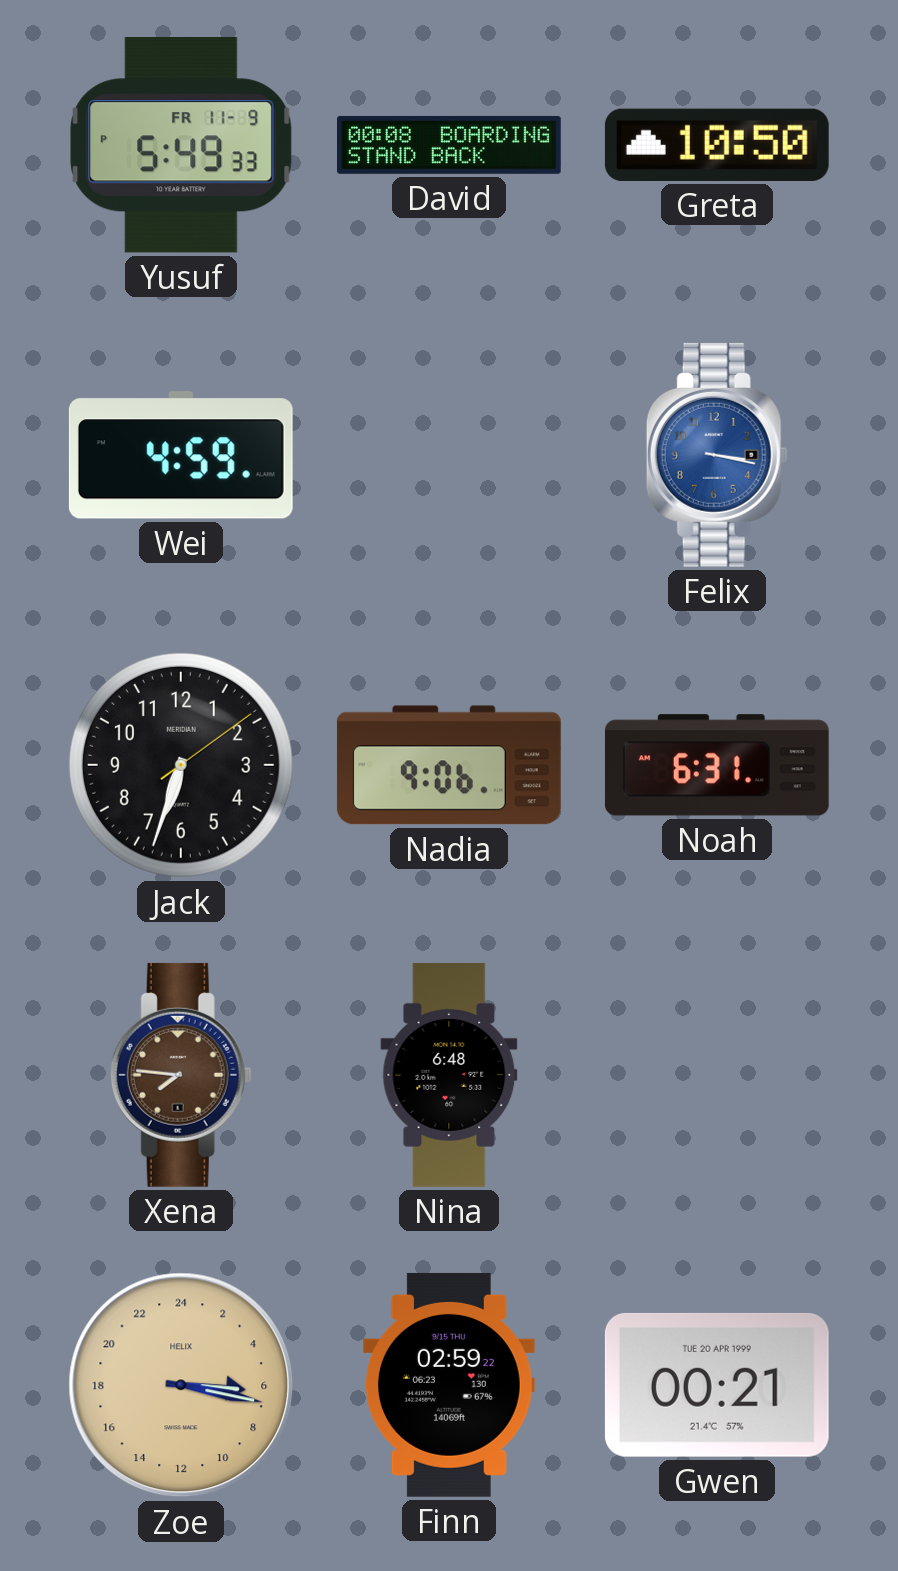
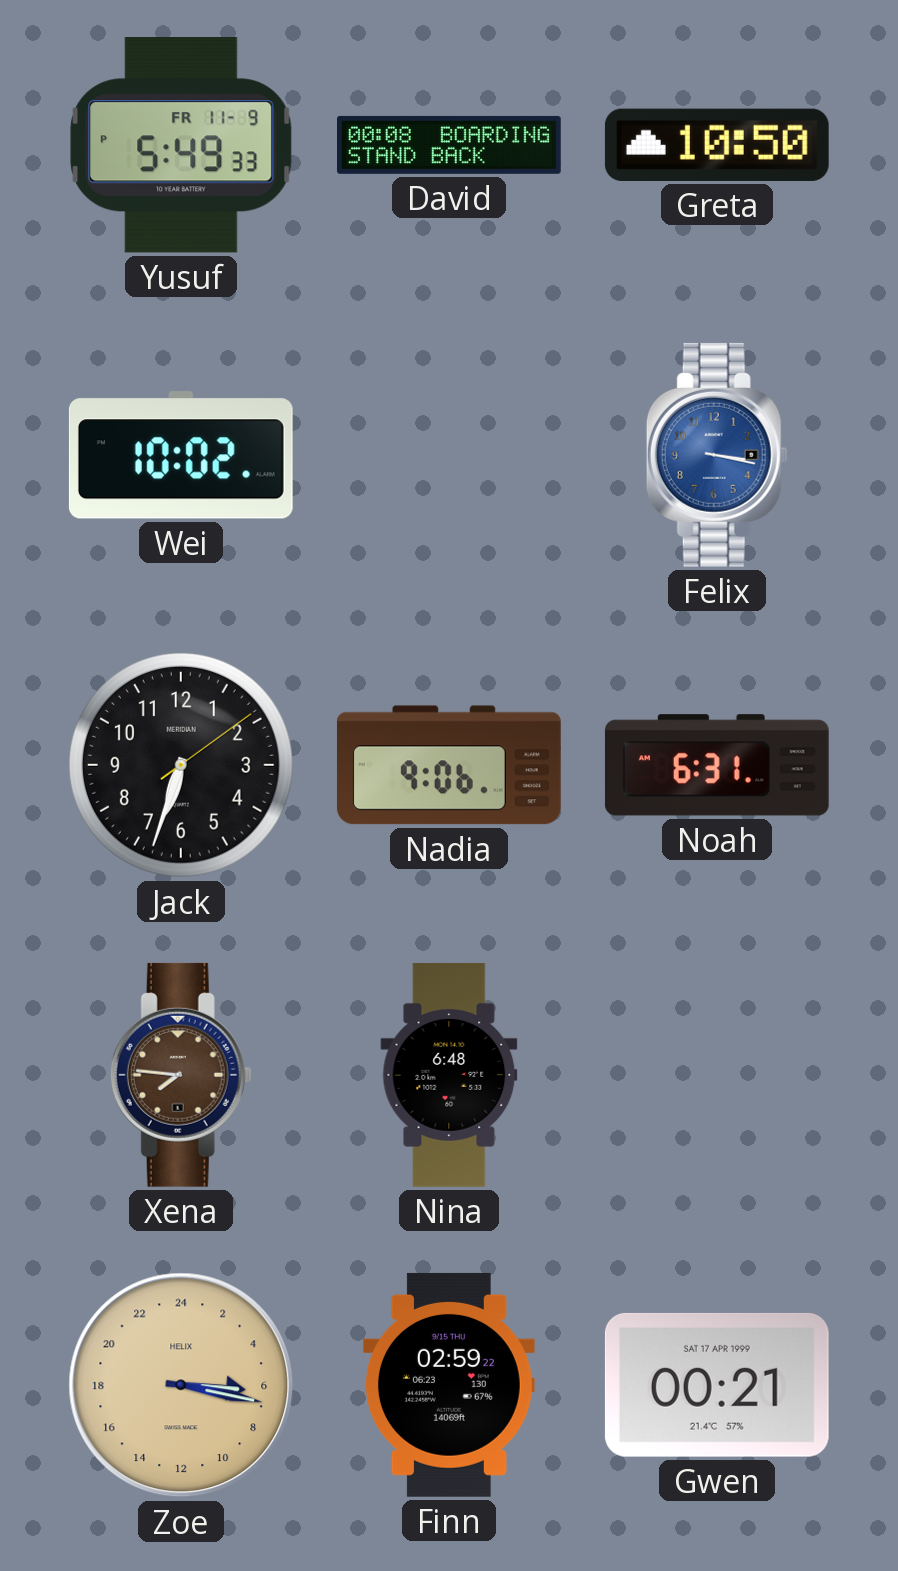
Wei: 4:59 -> 10:02 (181, 455)
Gwen date: TUE 20 APR 1999 -> SAT 17 APR 1999 (717, 1385)
